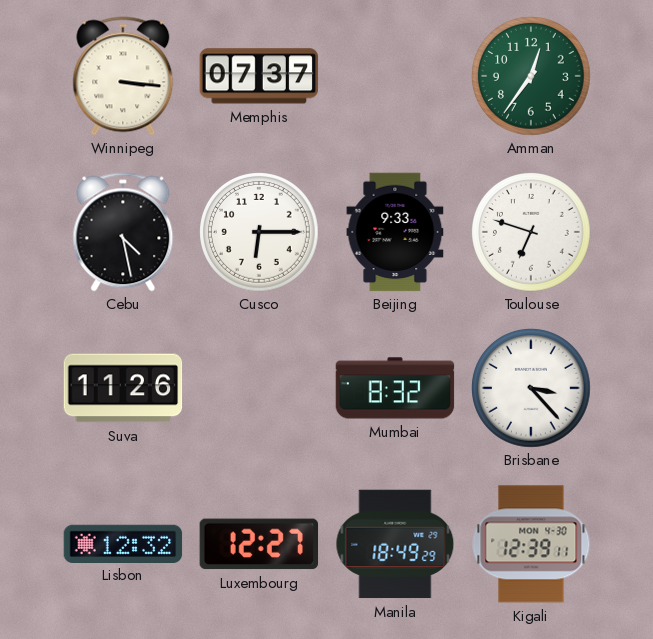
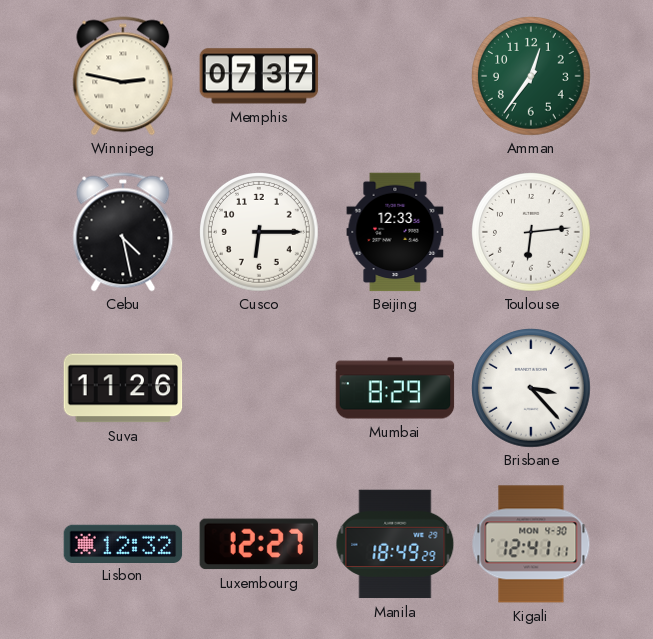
Winnipeg: 3:16 -> 2:47 (123, 76)
Beijing: 9:33 -> 12:33 (395, 232)
Toulouse: 6:48 -> 6:14 (532, 233)
Mumbai: 8:32 -> 8:29 (395, 388)
Kigali: 12:39 -> 12:41 (531, 544)
